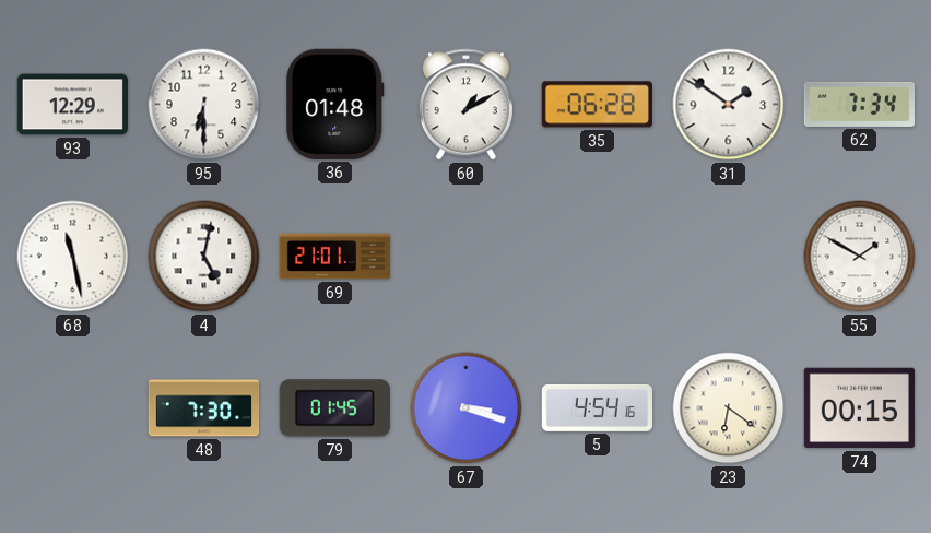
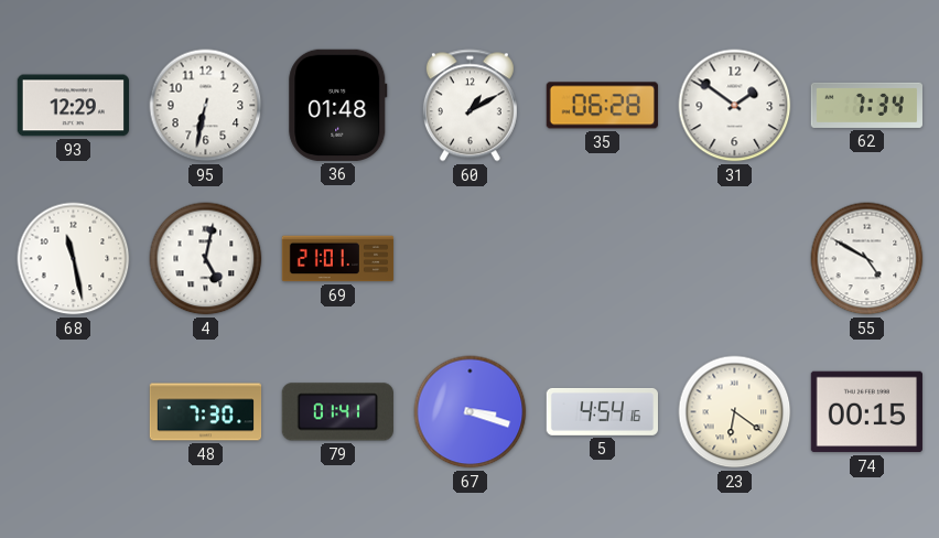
95: 6:30 -> 6:32 (206, 106)
55: 1:50 -> 4:50 (867, 259)
79: 01:45 -> 01:41 (337, 412)
